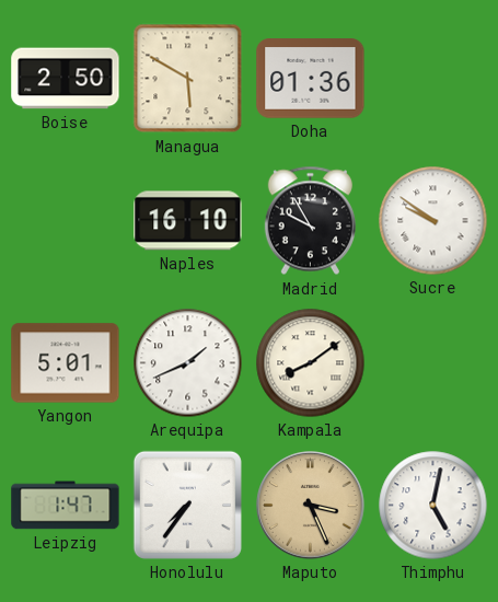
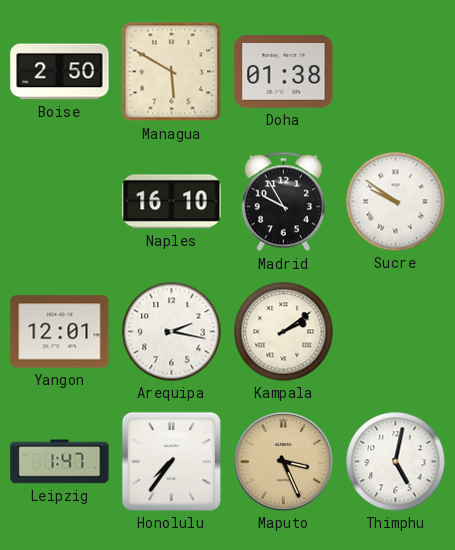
Doha: 01:36 -> 01:38 (284, 72)
Yangon: 5:01 -> 12:01 (60, 332)
Arequipa: 1:41 -> 2:17 (172, 332)
Kampala: 8:09 -> 2:09 (284, 332)
